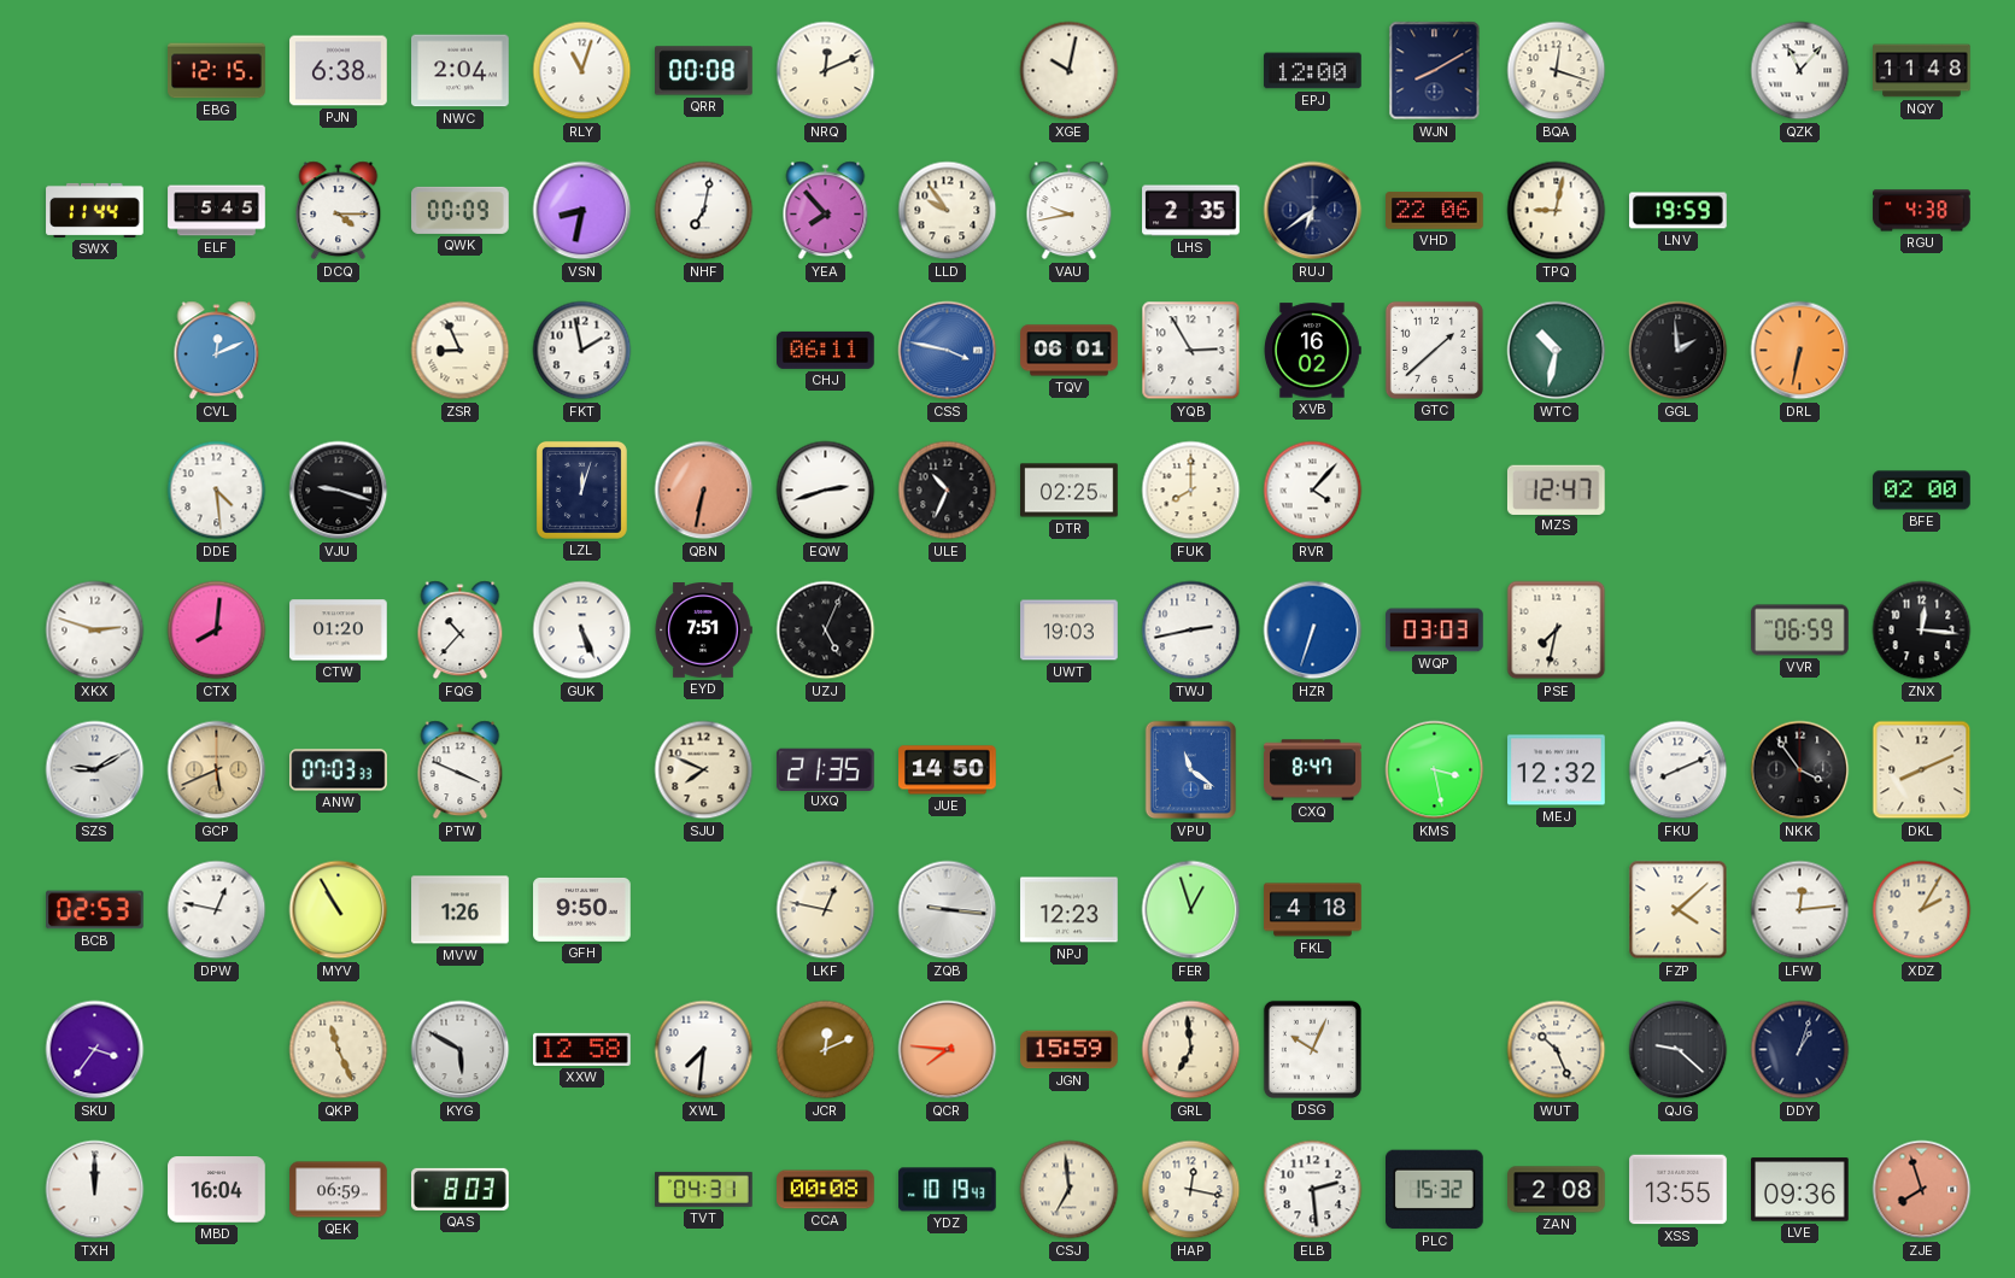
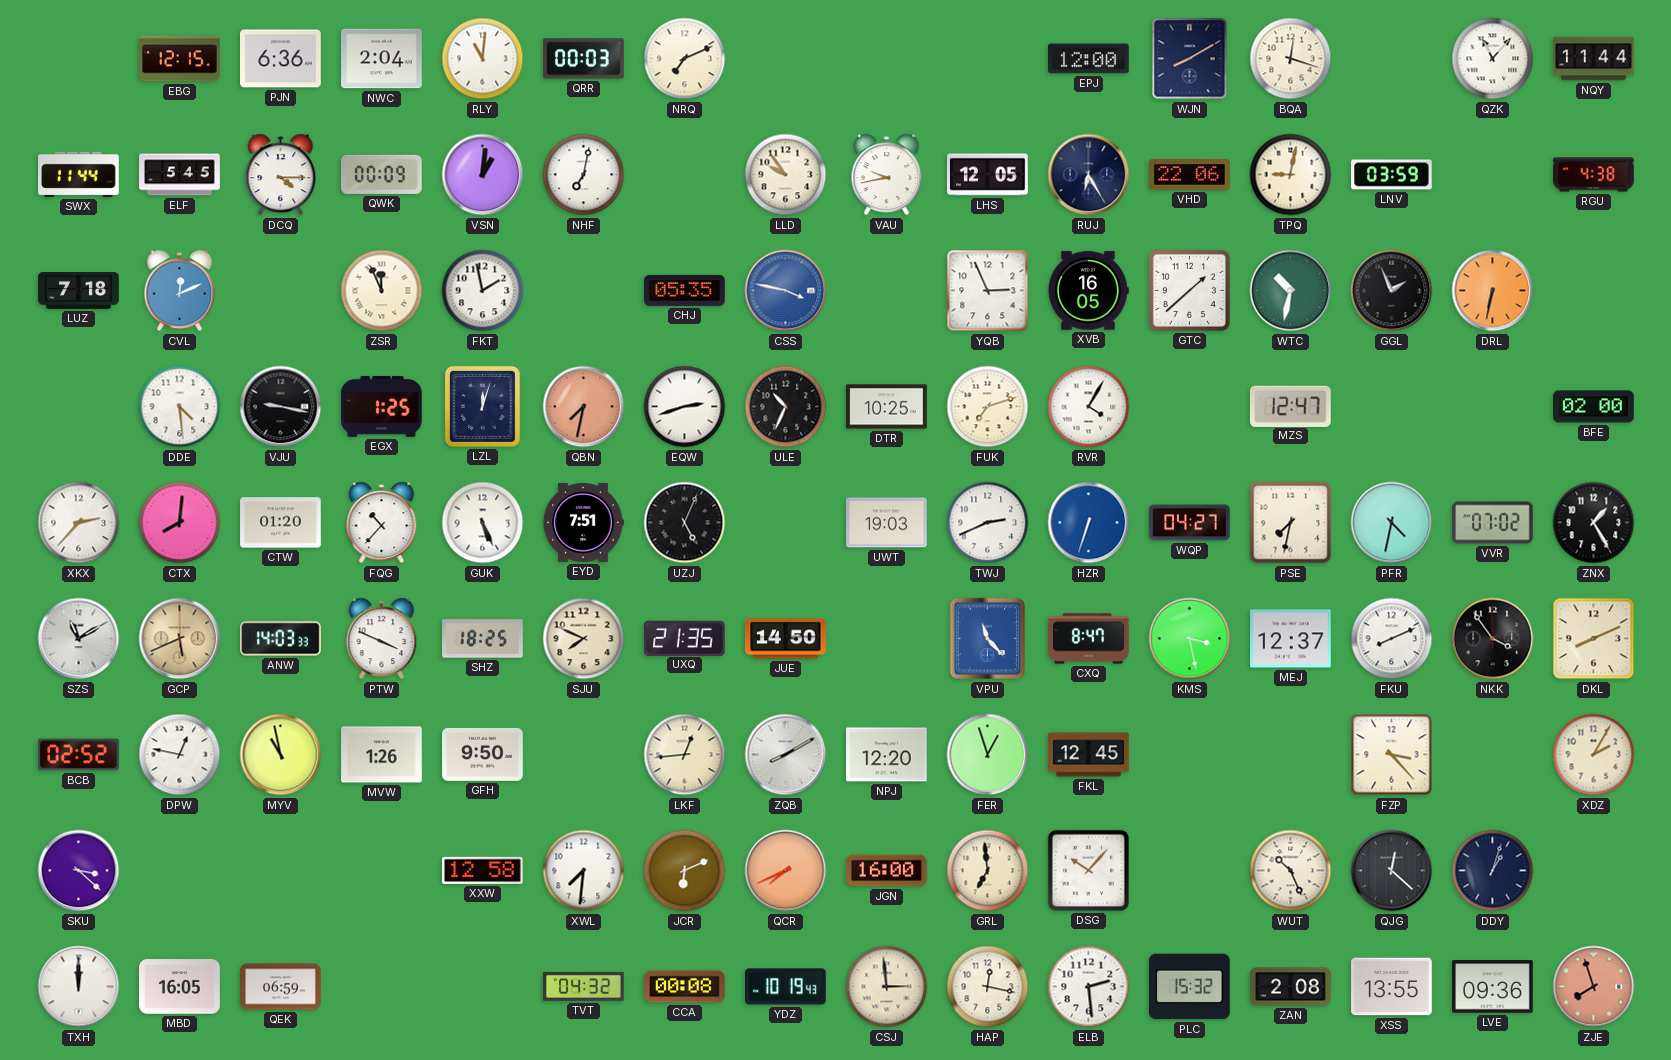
PJN: 6:38 -> 6:36 (281, 59)
RLY: 11:03 -> 11:01 (483, 59)
QRR: 00:08 -> 00:03 (584, 59)
NRQ: 12:11 -> 7:11 (685, 59)
XGE: 10:02 -> none (1070, 71)
NQY: 11:48 -> 11:44 (1594, 59)
VSN: 8:32 -> 1:01 (483, 175)
YEA: 7:53 -> none (826, 211)
LHS: 2:35 -> 12:05 (988, 175)
RUJ: 6:39 -> 6:25 (1089, 175)
LNV: 19:59 -> 03:59 (1392, 175)
LUZ: none -> 7:18 (79, 291)
ZSR: 8:56 -> 11:56 (382, 291)
CHJ: 06:11 -> 05:35 (685, 290)
TQV: 06:01 -> none (1070, 351)
YQB: 2:55 -> 2:56 (988, 291)
XVB: 16:02 -> 16:05 (1089, 291)
GGL: 1:59 -> 1:56 (1392, 291)
VJU: 9:18 -> 9:17 (281, 407)
EGX: none -> 1:25 (382, 406)
QBN: 6:32 -> 7:32 (584, 407)
DTR: 02:25 -> 10:25 (887, 407)
FUK: 8:00 -> 7:12 (988, 407)
RVR: 4:07 -> 4:05 (1089, 407)
XKX: 2:48 -> 2:37 (79, 523)
TWJ: 2:43 -> 2:41 (988, 523)
WQP: 03:03 -> 04:27 (1190, 523)
PFR: none -> 4:32 (1392, 523)
VVR: 06:59 -> 07:02 (1493, 523)
ZNX: 12:16 -> 1:25 (1594, 523)
SZS: 9:10 -> 11:10 (79, 639)
ANW: 07:03 -> 14:03 (281, 639)
SHZ: none -> 18:25 (483, 639)
VPU: 11:21 -> 11:23 (988, 639)
MEJ: 12:32 -> 12:37 (1291, 639)
BCB: 02:53 -> 02:52 (79, 755)
MYV: 10:55 -> 10:58 (281, 755)
LKF: 12:47 -> 12:44 (685, 755)
ZQB: 9:16 -> 8:10 (786, 755)
NPJ: 12:23 -> 12:20 (887, 755)
FKL: 4:18 -> 12:45 (1089, 755)
FZP: 4:08 -> 3:23 (1392, 755)
LFW: 12:14 -> none (1800, 910)
SKU: 3:36 -> 3:22 (79, 871)
QKP: 11:26 -> none (339, 1050)
KYG: 5:50 -> none (461, 1050)
JCR: 12:11 -> 6:11 (685, 871)
QCR: 7:46 -> 7:41 (786, 871)
JGN: 15:59 -> 16:00 (887, 871)
DSG: 10:04 -> 10:07 (1088, 870)
QJG: 9:22 -> 12:22 (1392, 871)
MBD: 16:04 -> 16:05 (180, 987)
QAS: 8:03 -> none (461, 1189)
TVT: 04:31 -> 04:32 (584, 986)
CSJ: 6:59 -> 2:59 (887, 987)
